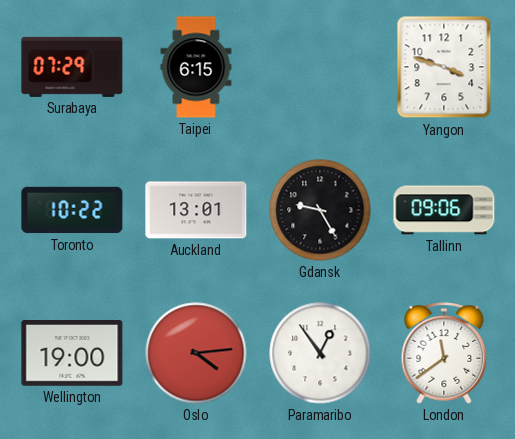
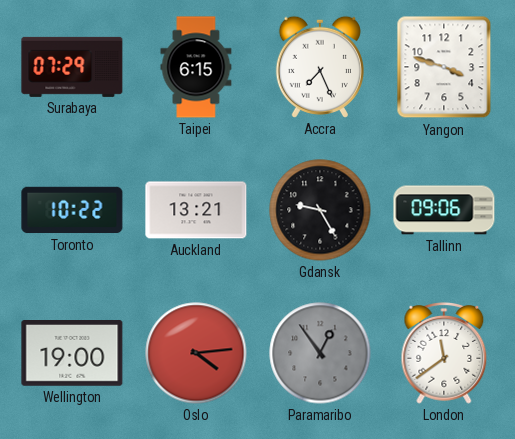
Accra: none -> 7:26 (320, 67)
Auckland: 13:01 -> 13:21 (196, 210)
Paramaribo dial: white -> grey (320, 353)
